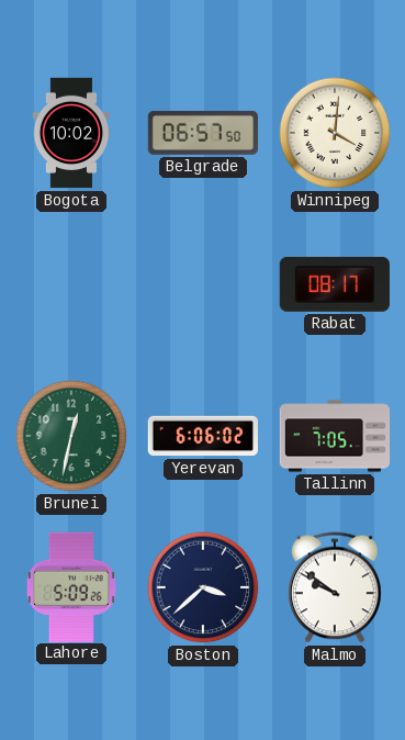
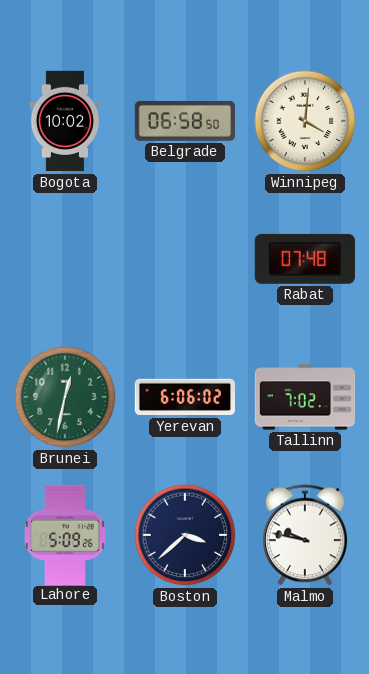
Belgrade: 06:57 -> 06:58 (184, 121)
Rabat: 08:17 -> 07:48 (304, 259)
Tallinn: 7:05 -> 7:02 (305, 397)
Malmo: 9:51 -> 9:47 (306, 535)
